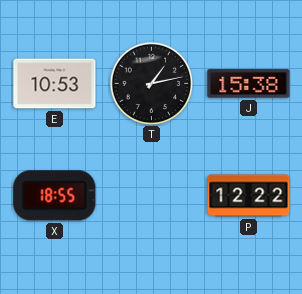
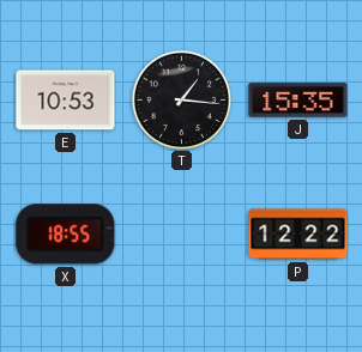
T: 1:13 -> 1:16 (181, 99)
J: 15:38 -> 15:35 (298, 101)
